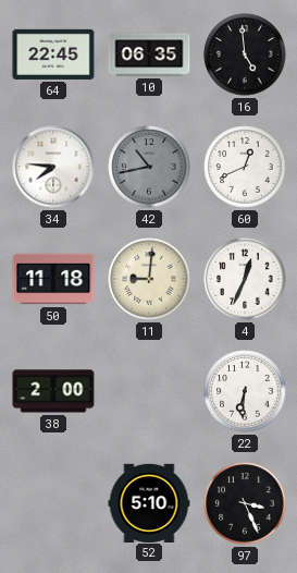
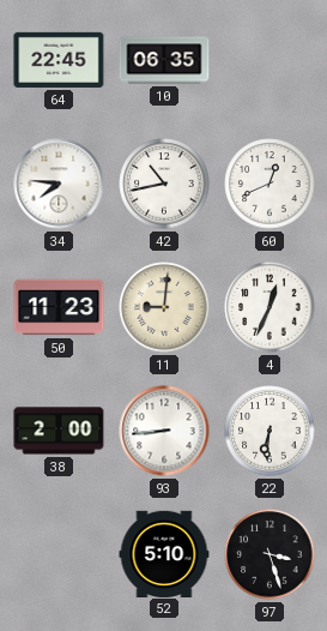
16: 4:59 -> none (245, 54)
42 dial: grey -> white (164, 184)
50: 11:18 -> 11:23 (59, 307)
93: none -> 8:44 (164, 431)
97: 3:26 -> 3:27 (270, 554)
